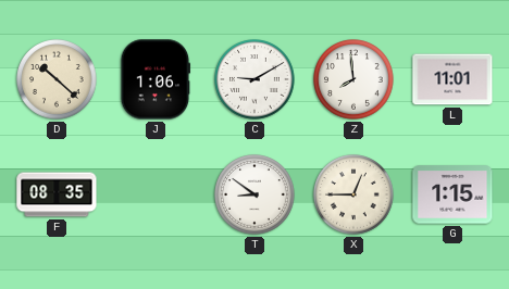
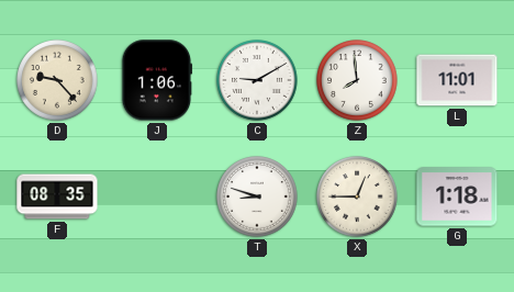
D: 10:22 -> 9:23 (57, 80)
T: 8:51 -> 8:48 (257, 196)
G: 1:15 -> 1:18 (457, 196)
